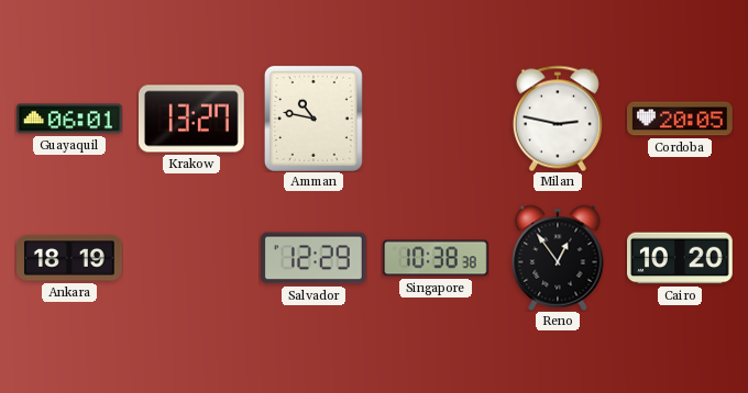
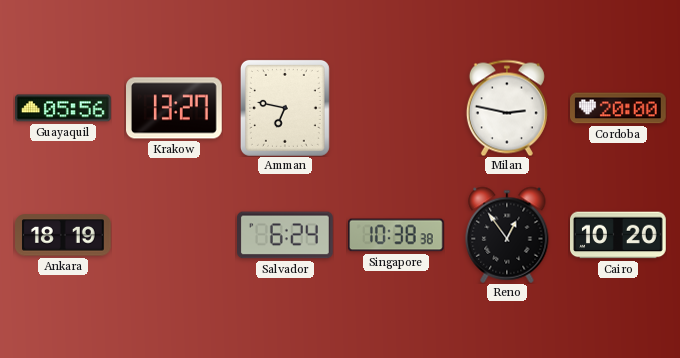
Guayaquil: 06:01 -> 05:56 (64, 108)
Amman: 10:47 -> 6:47 (285, 108)
Cordoba: 20:05 -> 20:00 (619, 108)
Salvador: 12:29 -> 6:24 (286, 235)
